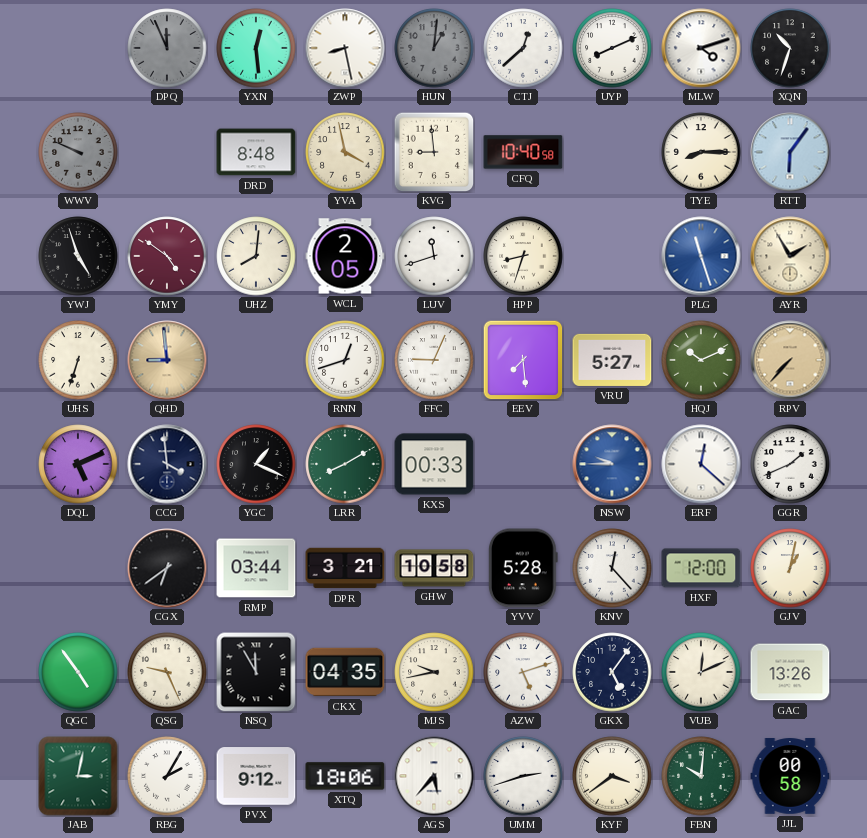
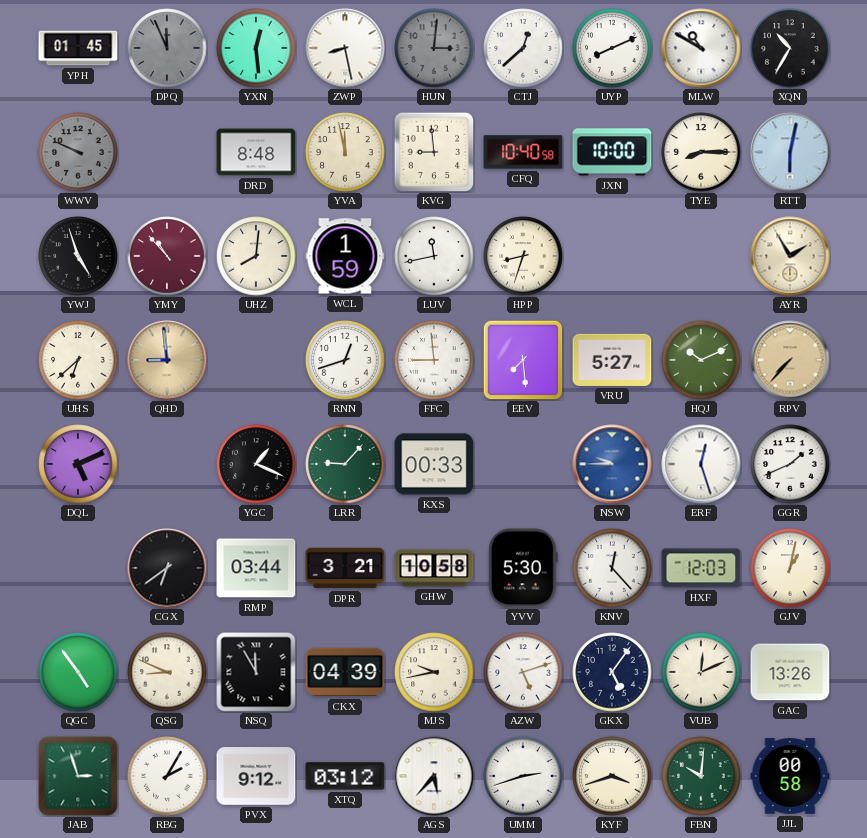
YPH: none -> 01:45 (78, 48)
HUN: 1:01 -> 3:01 (434, 48)
MLW: 4:12 -> 10:50 (701, 48)
XQN: 10:33 -> 10:35 (790, 48)
YVA: 3:58 -> 11:58 (345, 152)
JXN: none -> 10:00 (612, 152)
RTT: 6:06 -> 6:02 (790, 152)
YMY: 4:51 -> 10:53 (167, 256)
WCL: 2:05 -> 1:59 (345, 256)
LUV: 11:42 -> 11:43 (434, 256)
PLG: 11:27 -> none (701, 256)
UHS: 6:33 -> 6:38 (78, 360)
FFC: 9:04 -> 8:59 (434, 360)
CCG: 3:59 -> none (167, 464)
LRR: 8:10 -> 9:07 (345, 464)
ERF: 12:22 -> 12:27 (701, 464)
YVV: 5:28 -> 5:30 (523, 568)
HXF: 12:00 -> 12:03 (701, 568)
QSG: 9:26 -> 8:49 (167, 672)
CKX: 04:35 -> 04:39 (345, 672)
JAB: 3:02 -> 2:57 (78, 776)
XTQ: 18:06 -> 03:12 (345, 776)
KYF: 3:39 -> 3:42 (612, 776)
